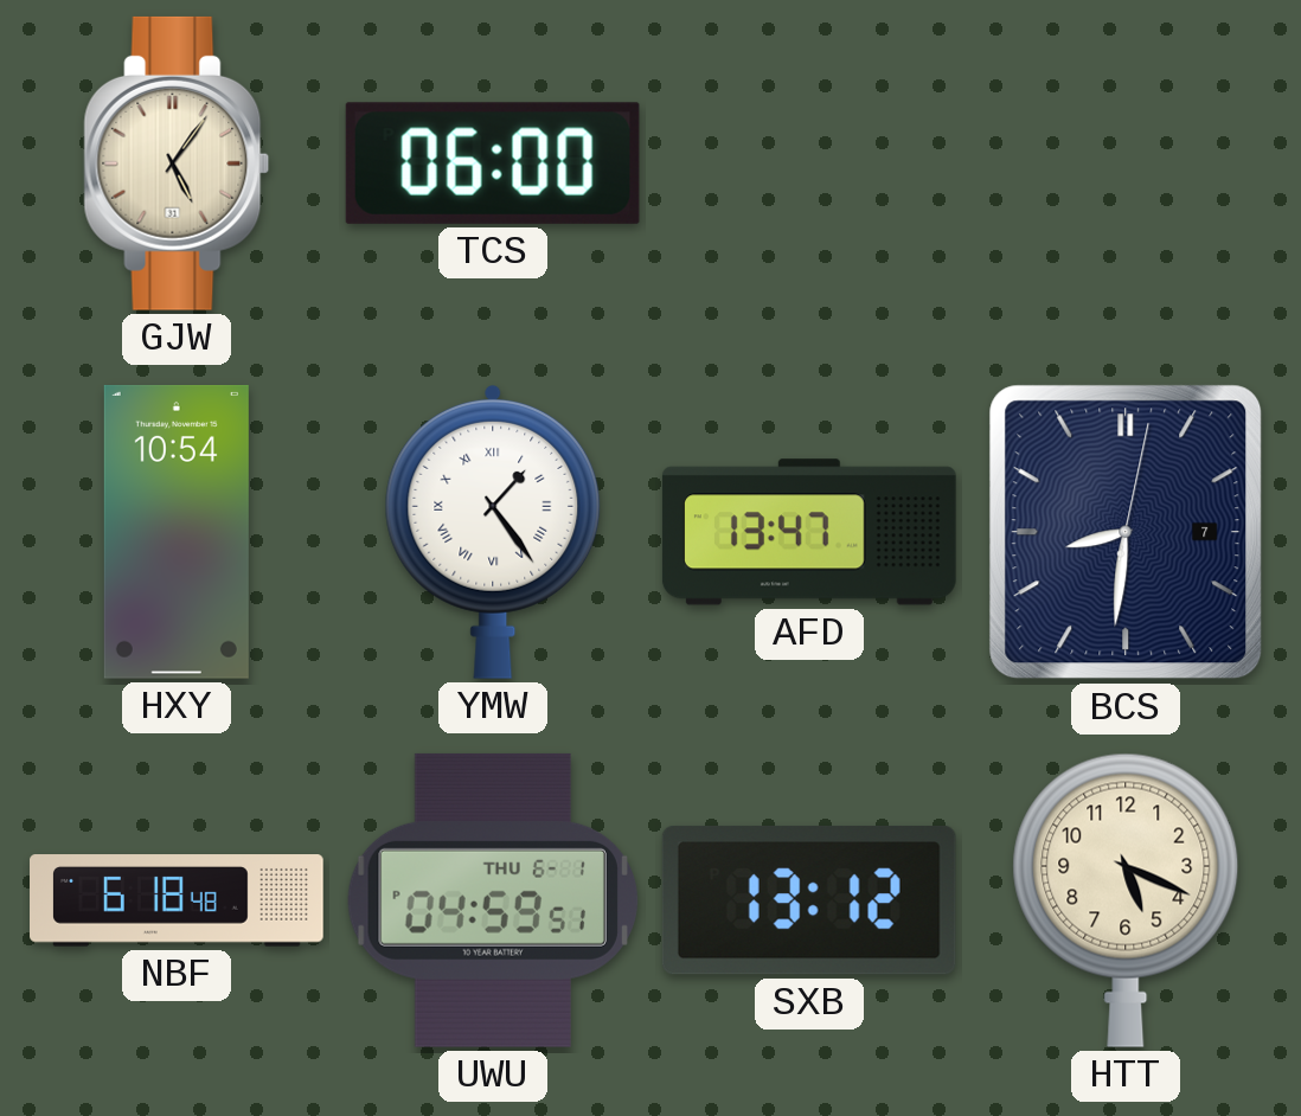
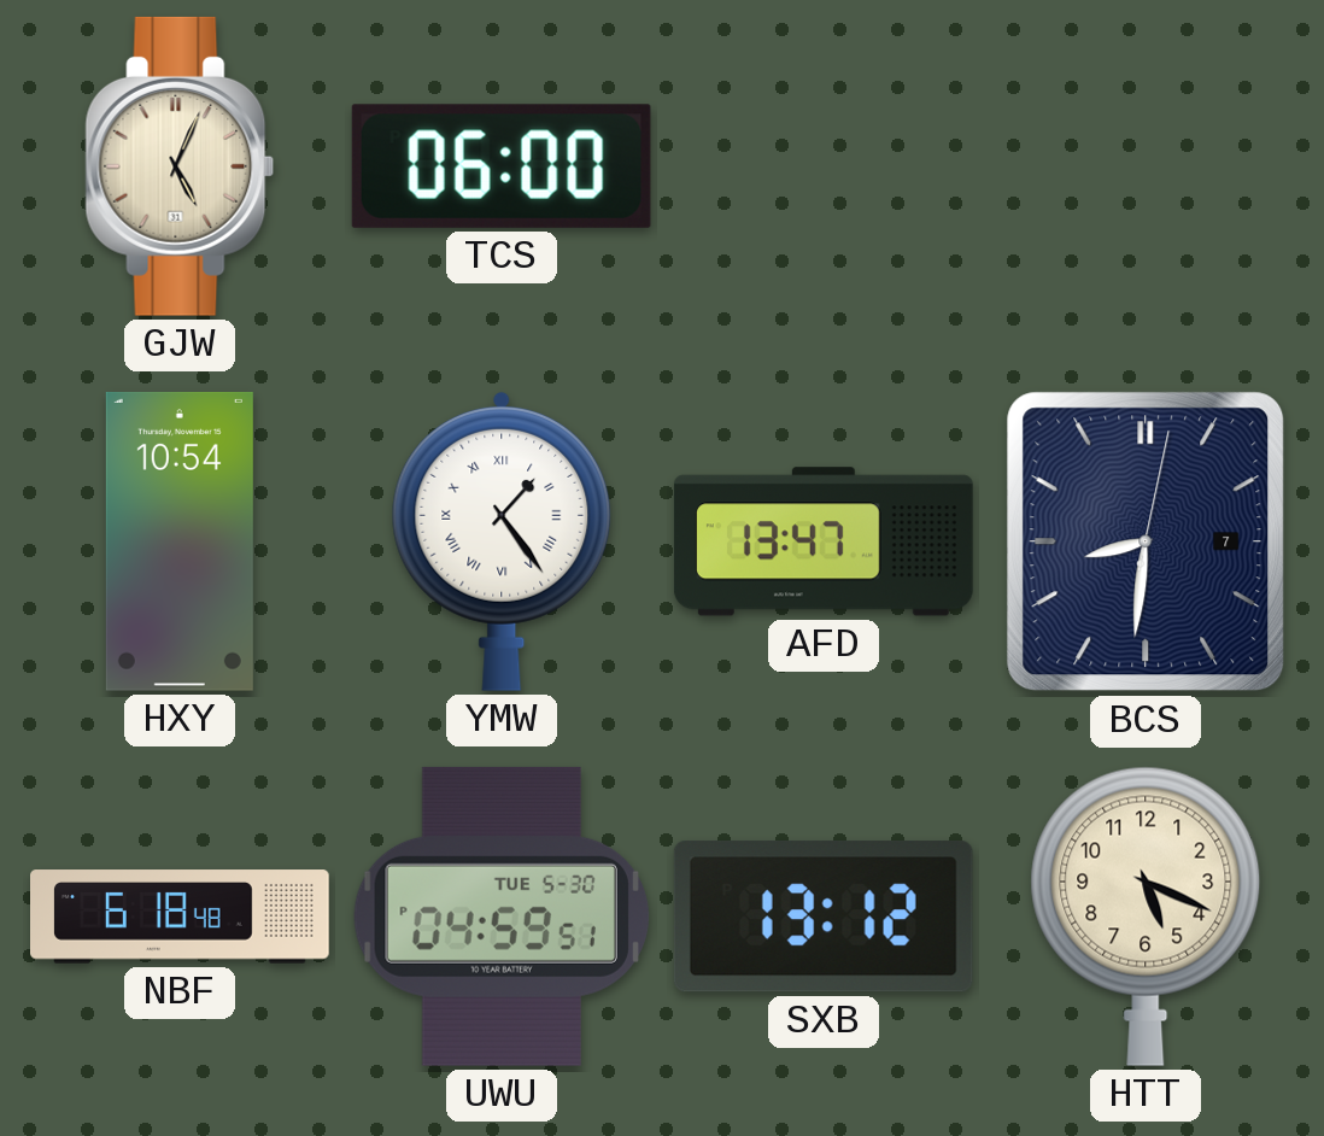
GJW: 5:06 -> 5:04 (180, 166)
UWU date: THU 6-1 -> TUE 5-30 (502, 917)
